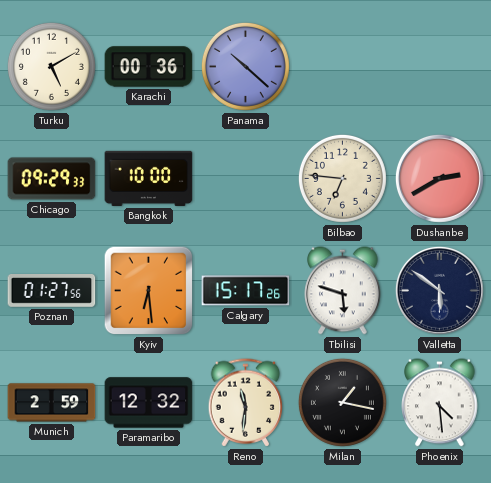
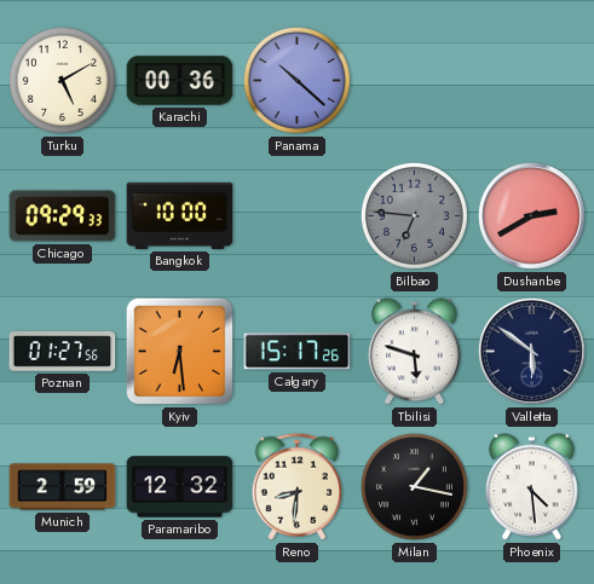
Bilbao dial: cream -> grey (414, 215)
Reno: 11:31 -> 8:31 (298, 487)
